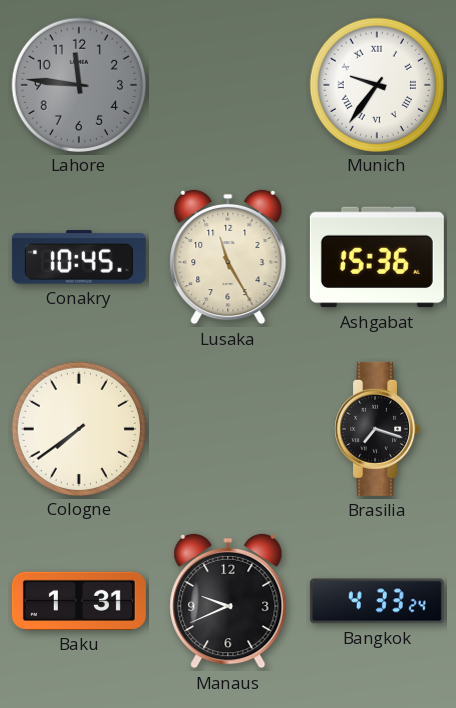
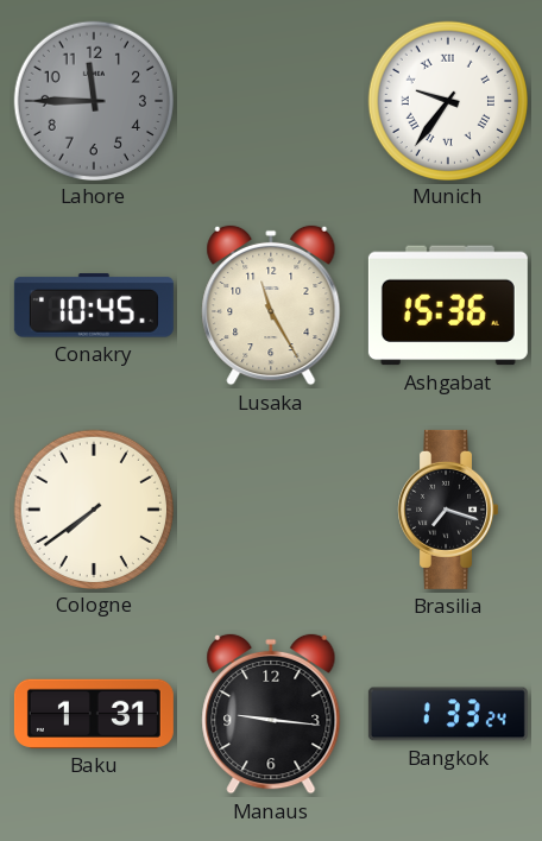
Lahore: 11:46 -> 11:45 (93, 100)
Manaus: 9:41 -> 9:16 (271, 714)
Bangkok: 4:33 -> 1:33 (448, 714)
